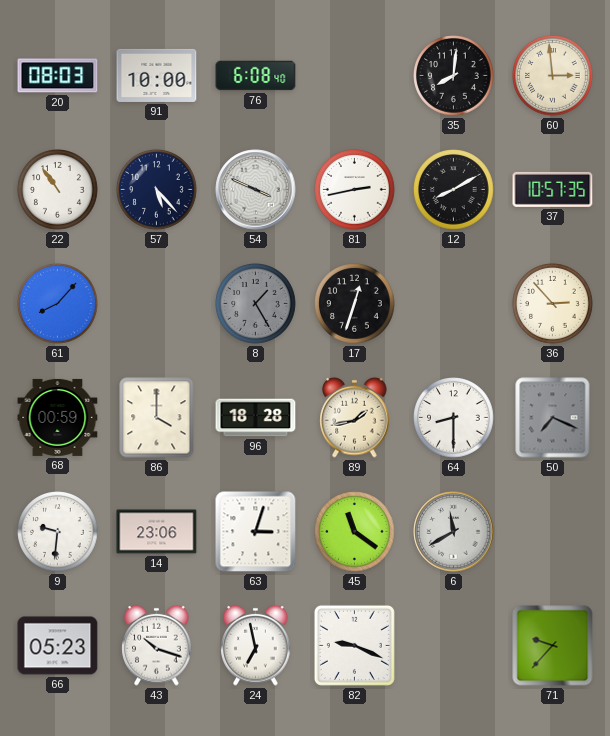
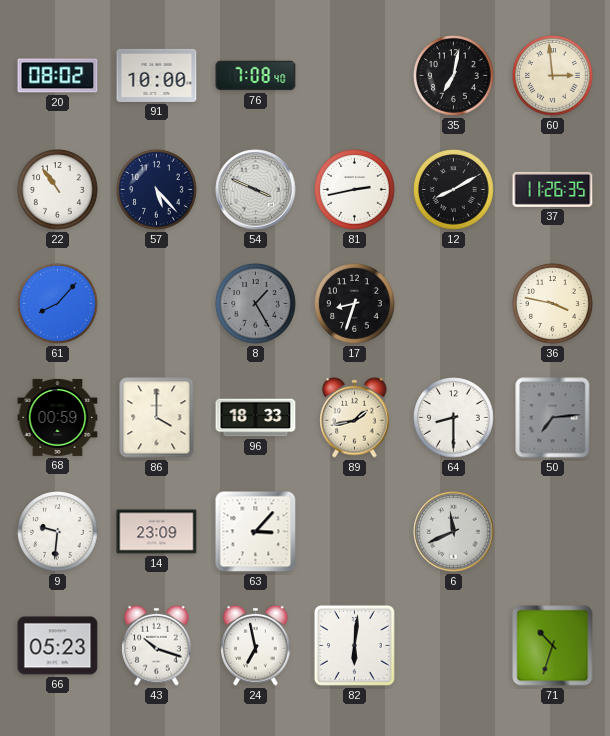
20: 08:03 -> 08:02 (58, 76)
76: 6:08 -> 7:08 (256, 76)
35: 8:01 -> 7:02 (454, 76)
37: 10:57 -> 11:26 (553, 189)
17: 12:33 -> 8:33 (355, 304)
36: 2:53 -> 3:47 (553, 304)
96: 18:28 -> 18:33 (256, 418)
50: 7:19 -> 7:14 (553, 418)
14: 23:06 -> 23:09 (157, 532)
63: 3:03 -> 3:07 (256, 532)
45: 11:21 -> none (355, 532)
6: 11:40 -> 11:41 (454, 532)
82: 9:19 -> 6:01 (354, 645)
71: 9:37 -> 10:33 (553, 646)
